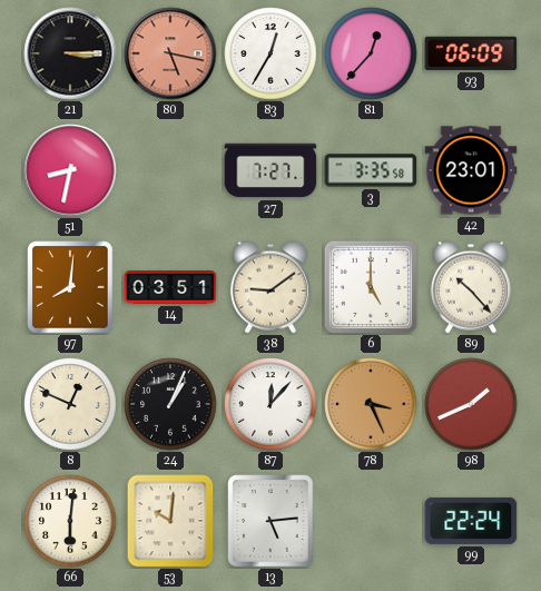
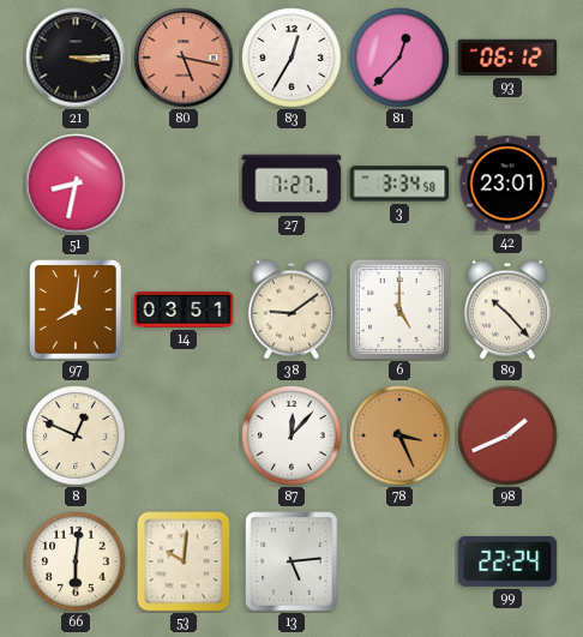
93: 06:09 -> 06:12 (507, 58)
3: 3:35 -> 3:34 (399, 184)
24: 1:04 -> none (170, 404)
